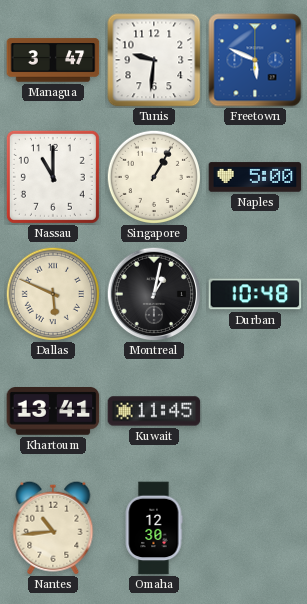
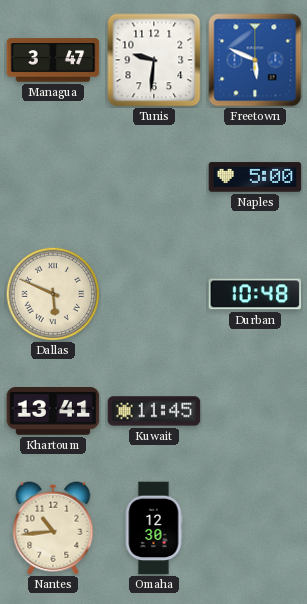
Nassau: 11:00 -> none (53, 177)
Singapore: 1:05 -> none (153, 176)
Montreal: 1:02 -> none (154, 294)
